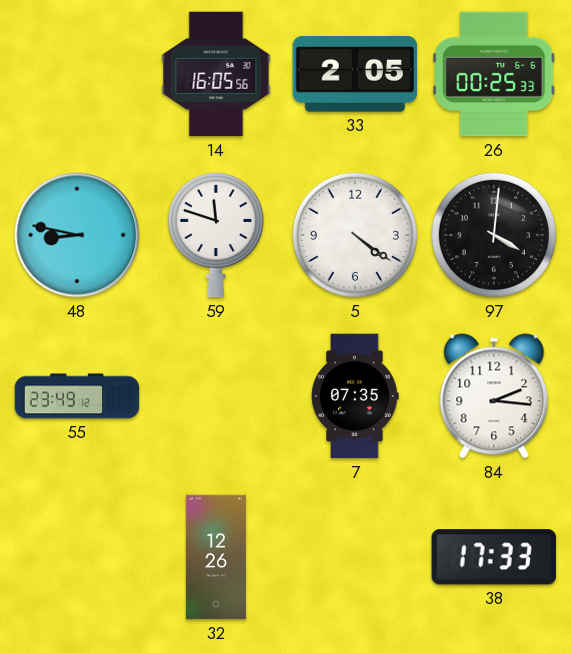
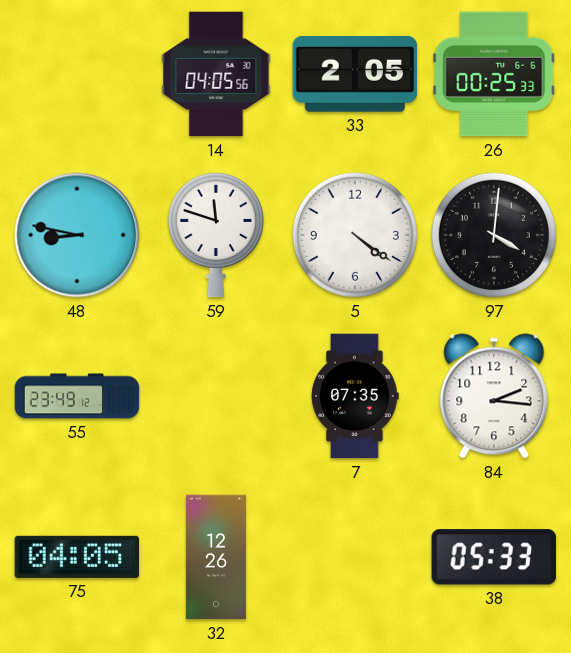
14: 16:05 -> 04:05 (216, 74)
75: none -> 04:05 (77, 557)
38: 17:33 -> 05:33 (494, 557)
